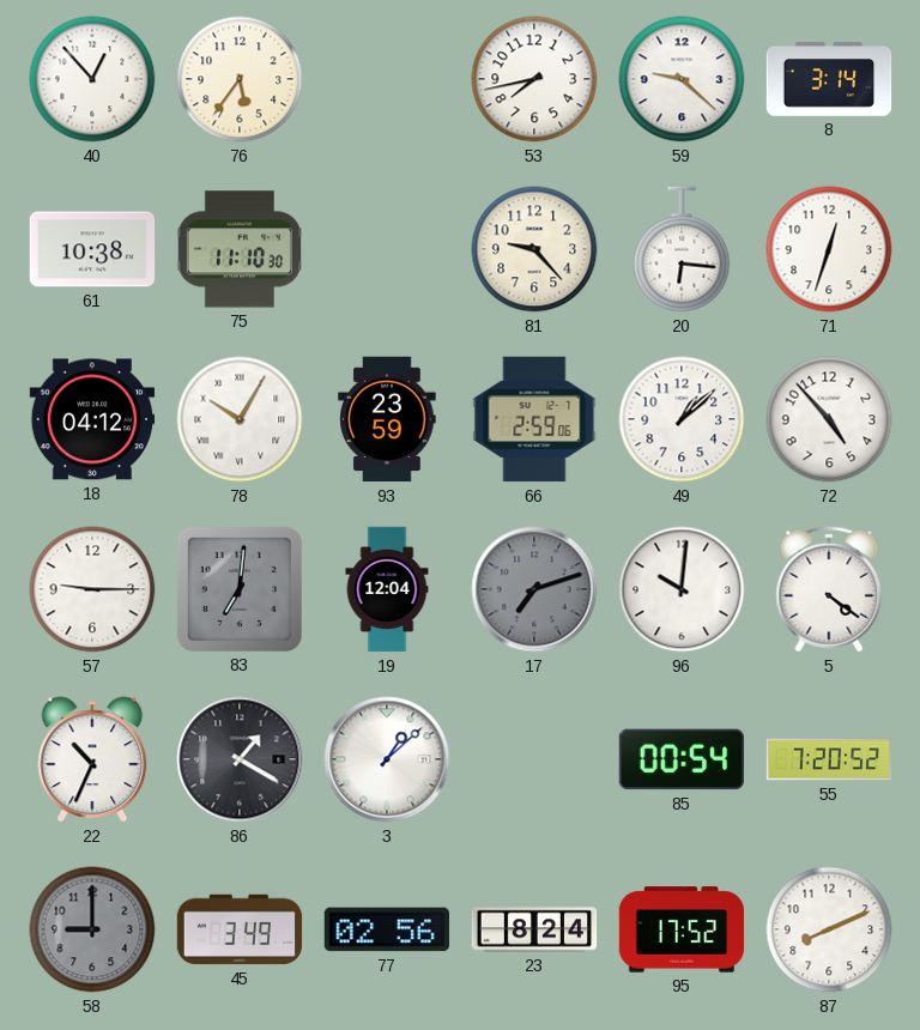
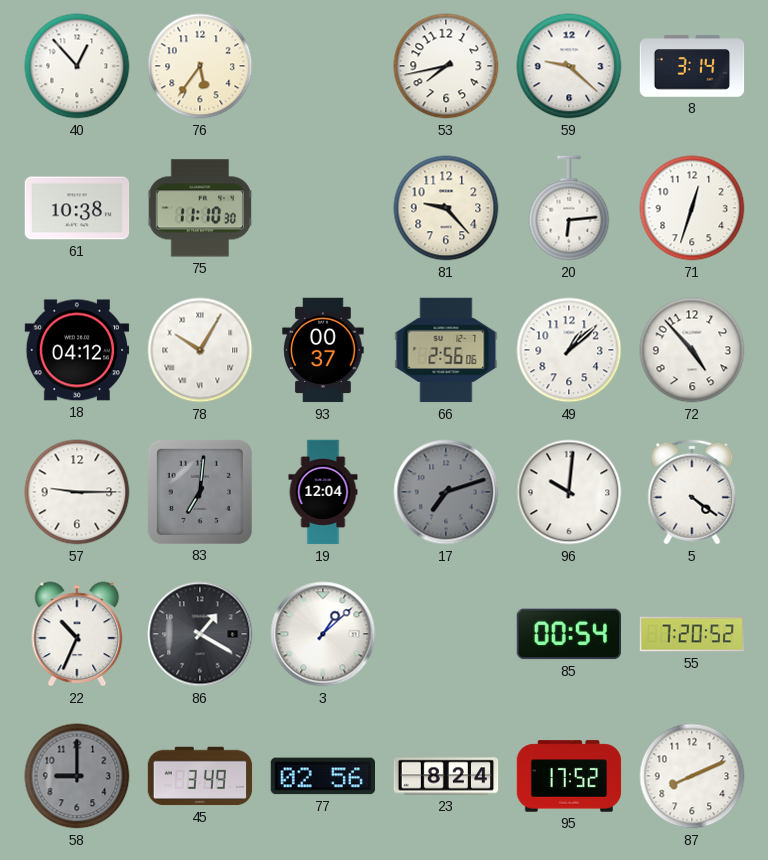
20: 6:16 -> 6:14 (569, 208)
93: 23:59 -> 00:37 (323, 350)
66: 2:59 -> 2:56 (446, 350)
